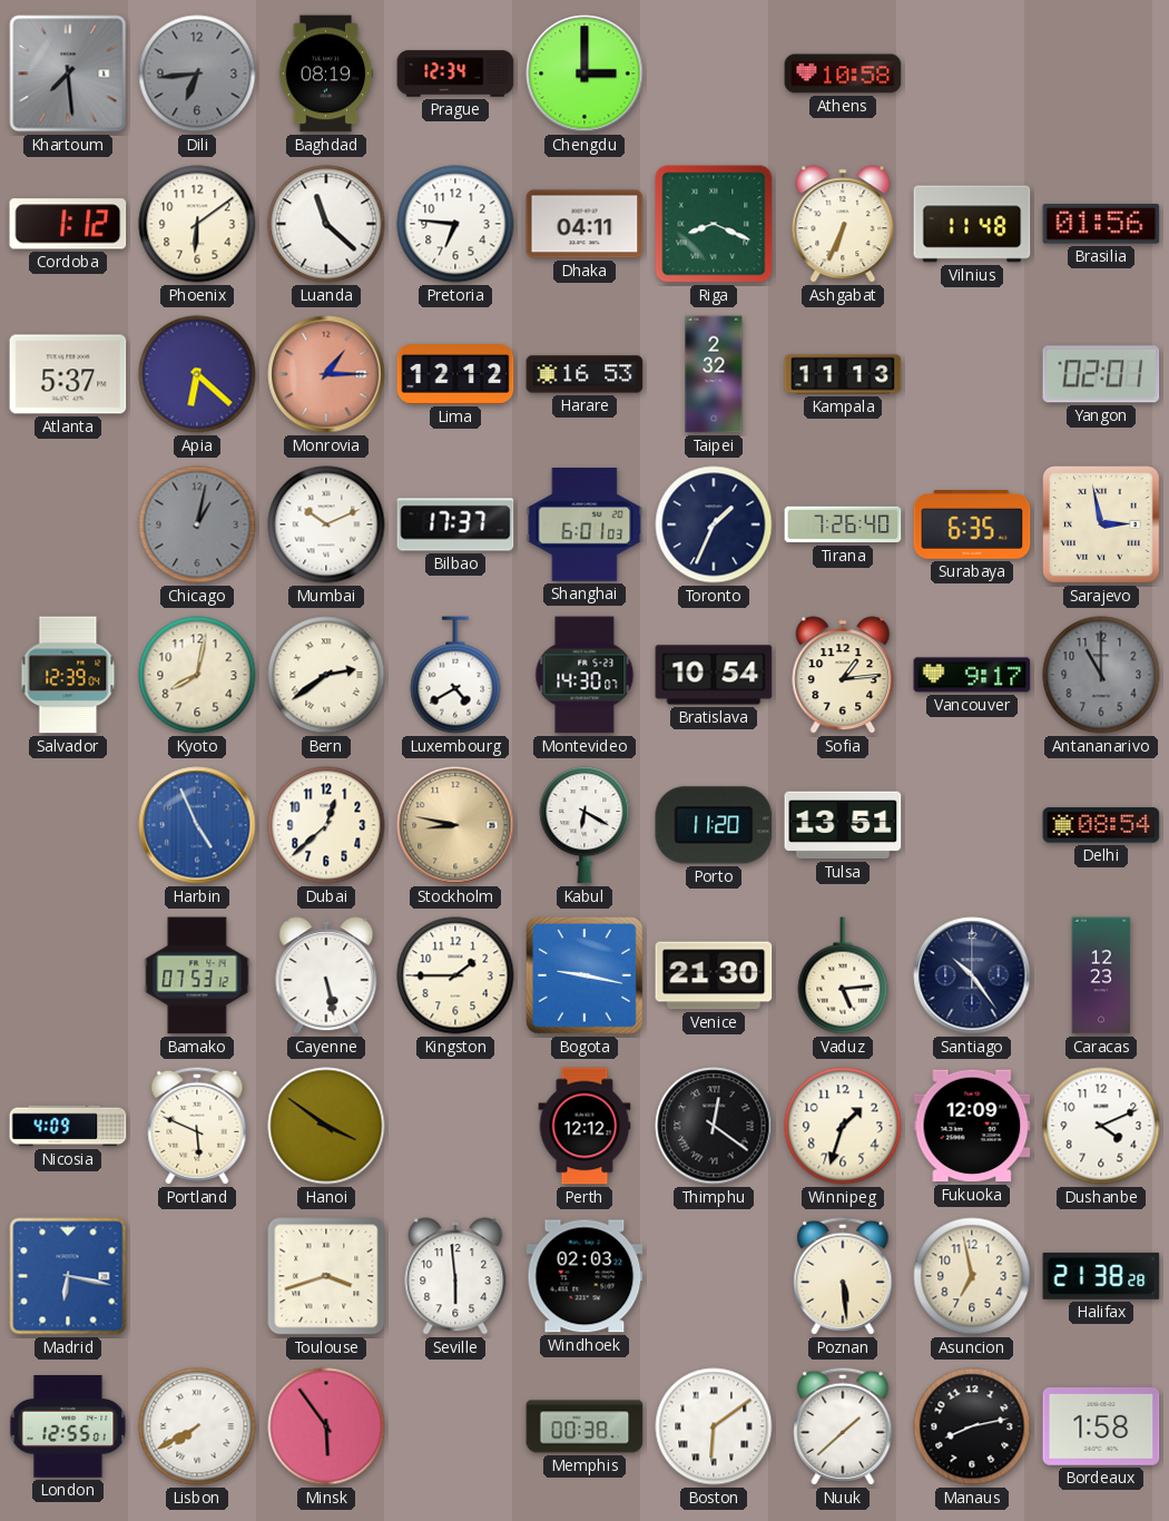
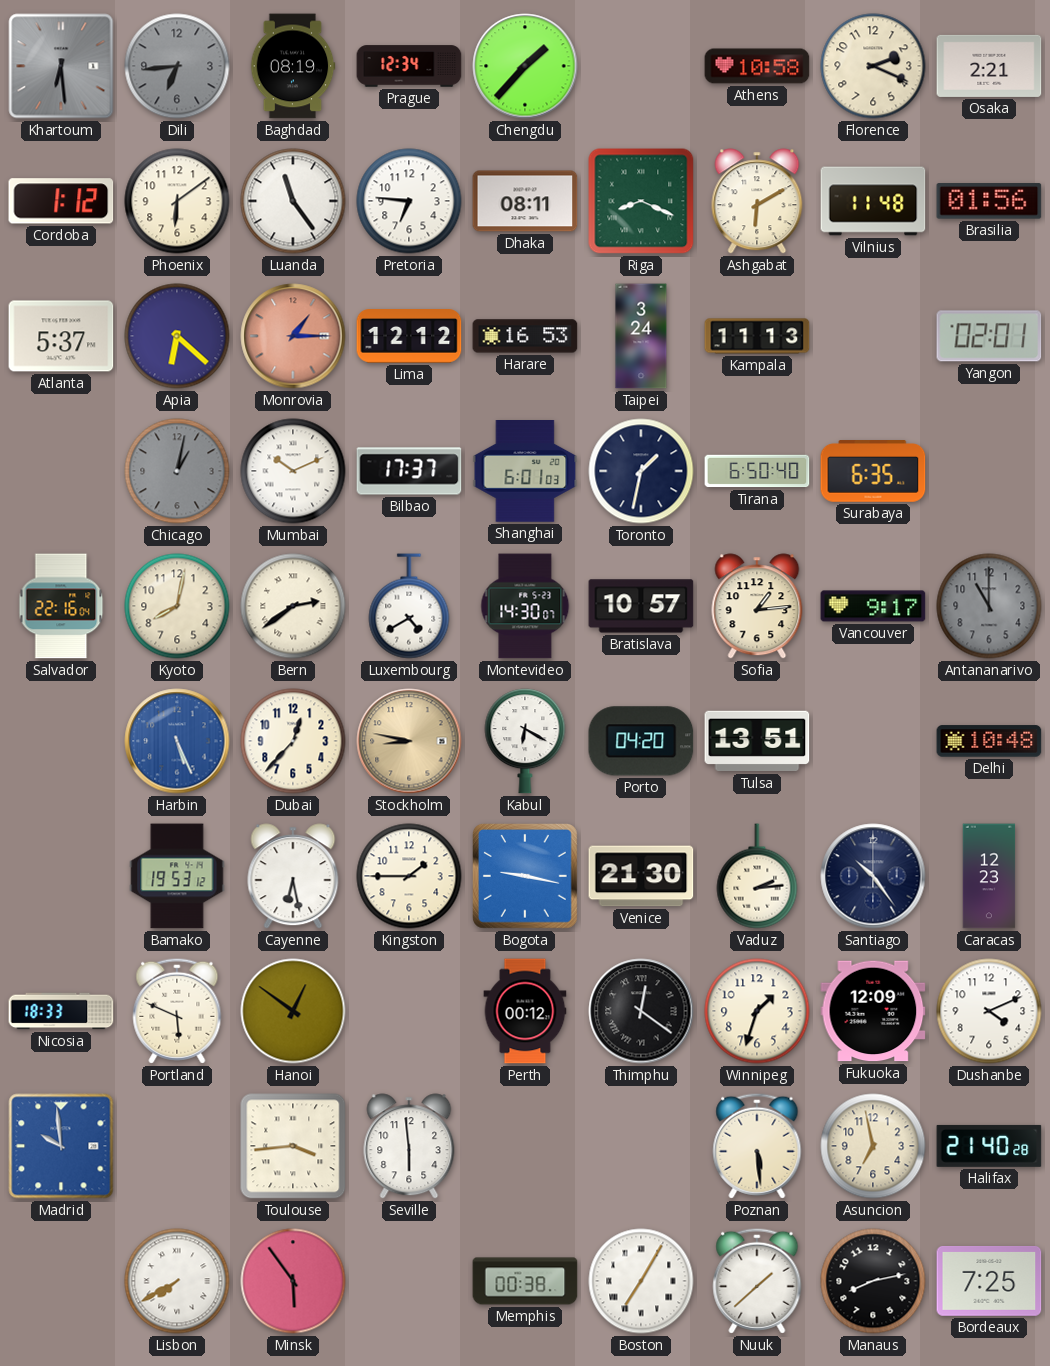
Khartoum: 7:29 -> 6:29 (61, 66)
Chengdu: 3:00 -> 1:37 (525, 66)
Florence: none -> 2:19 (873, 66)
Osaka: none -> 2:21 (989, 66)
Luanda: 11:22 -> 11:24 (293, 201)
Dhaka: 04:11 -> 08:11 (525, 201)
Ashgabat: 6:34 -> 6:10 (757, 201)
Taipei: 2:32 -> 3:24 (641, 336)
Toronto: 1:34 -> 1:32 (641, 471)
Tirana: 7:26 -> 6:50 (757, 471)
Sarajevo: 2:58 -> none (1102, 526)
Salvador: 12:39 -> 22:16 (61, 606)
Bratislava: 10:54 -> 10:57 (641, 606)
Harbin: 4:56 -> 5:26 (177, 741)
Dubai: 12:38 -> 12:37 (293, 741)
Porto: 11:20 -> 04:20 (641, 741)
Delhi: 08:54 -> 10:48 (989, 741)
Bamako: 07:53 -> 19:53 (177, 876)
Cayenne: 5:28 -> 6:28 (293, 876)
Vaduz: 5:14 -> 2:14 (757, 876)
Nicosia: 4:09 -> 18:33 (61, 1011)
Hanoi: 3:51 -> 12:51 (293, 1011)
Perth: 12:12 -> 00:12 (525, 1011)
Madrid: 6:17 -> 9:59 (61, 1146)
Toulouse: 3:42 -> 3:44 (293, 1146)
Windhoek: 02:03 -> none (584, 1276)
Halifax: 21:38 -> 21:40 (989, 1146)
London: 12:55 -> none (68, 1426)
Boston: 6:09 -> 7:05 (641, 1281)
Bordeaux: 1:58 -> 7:25 (989, 1281)
